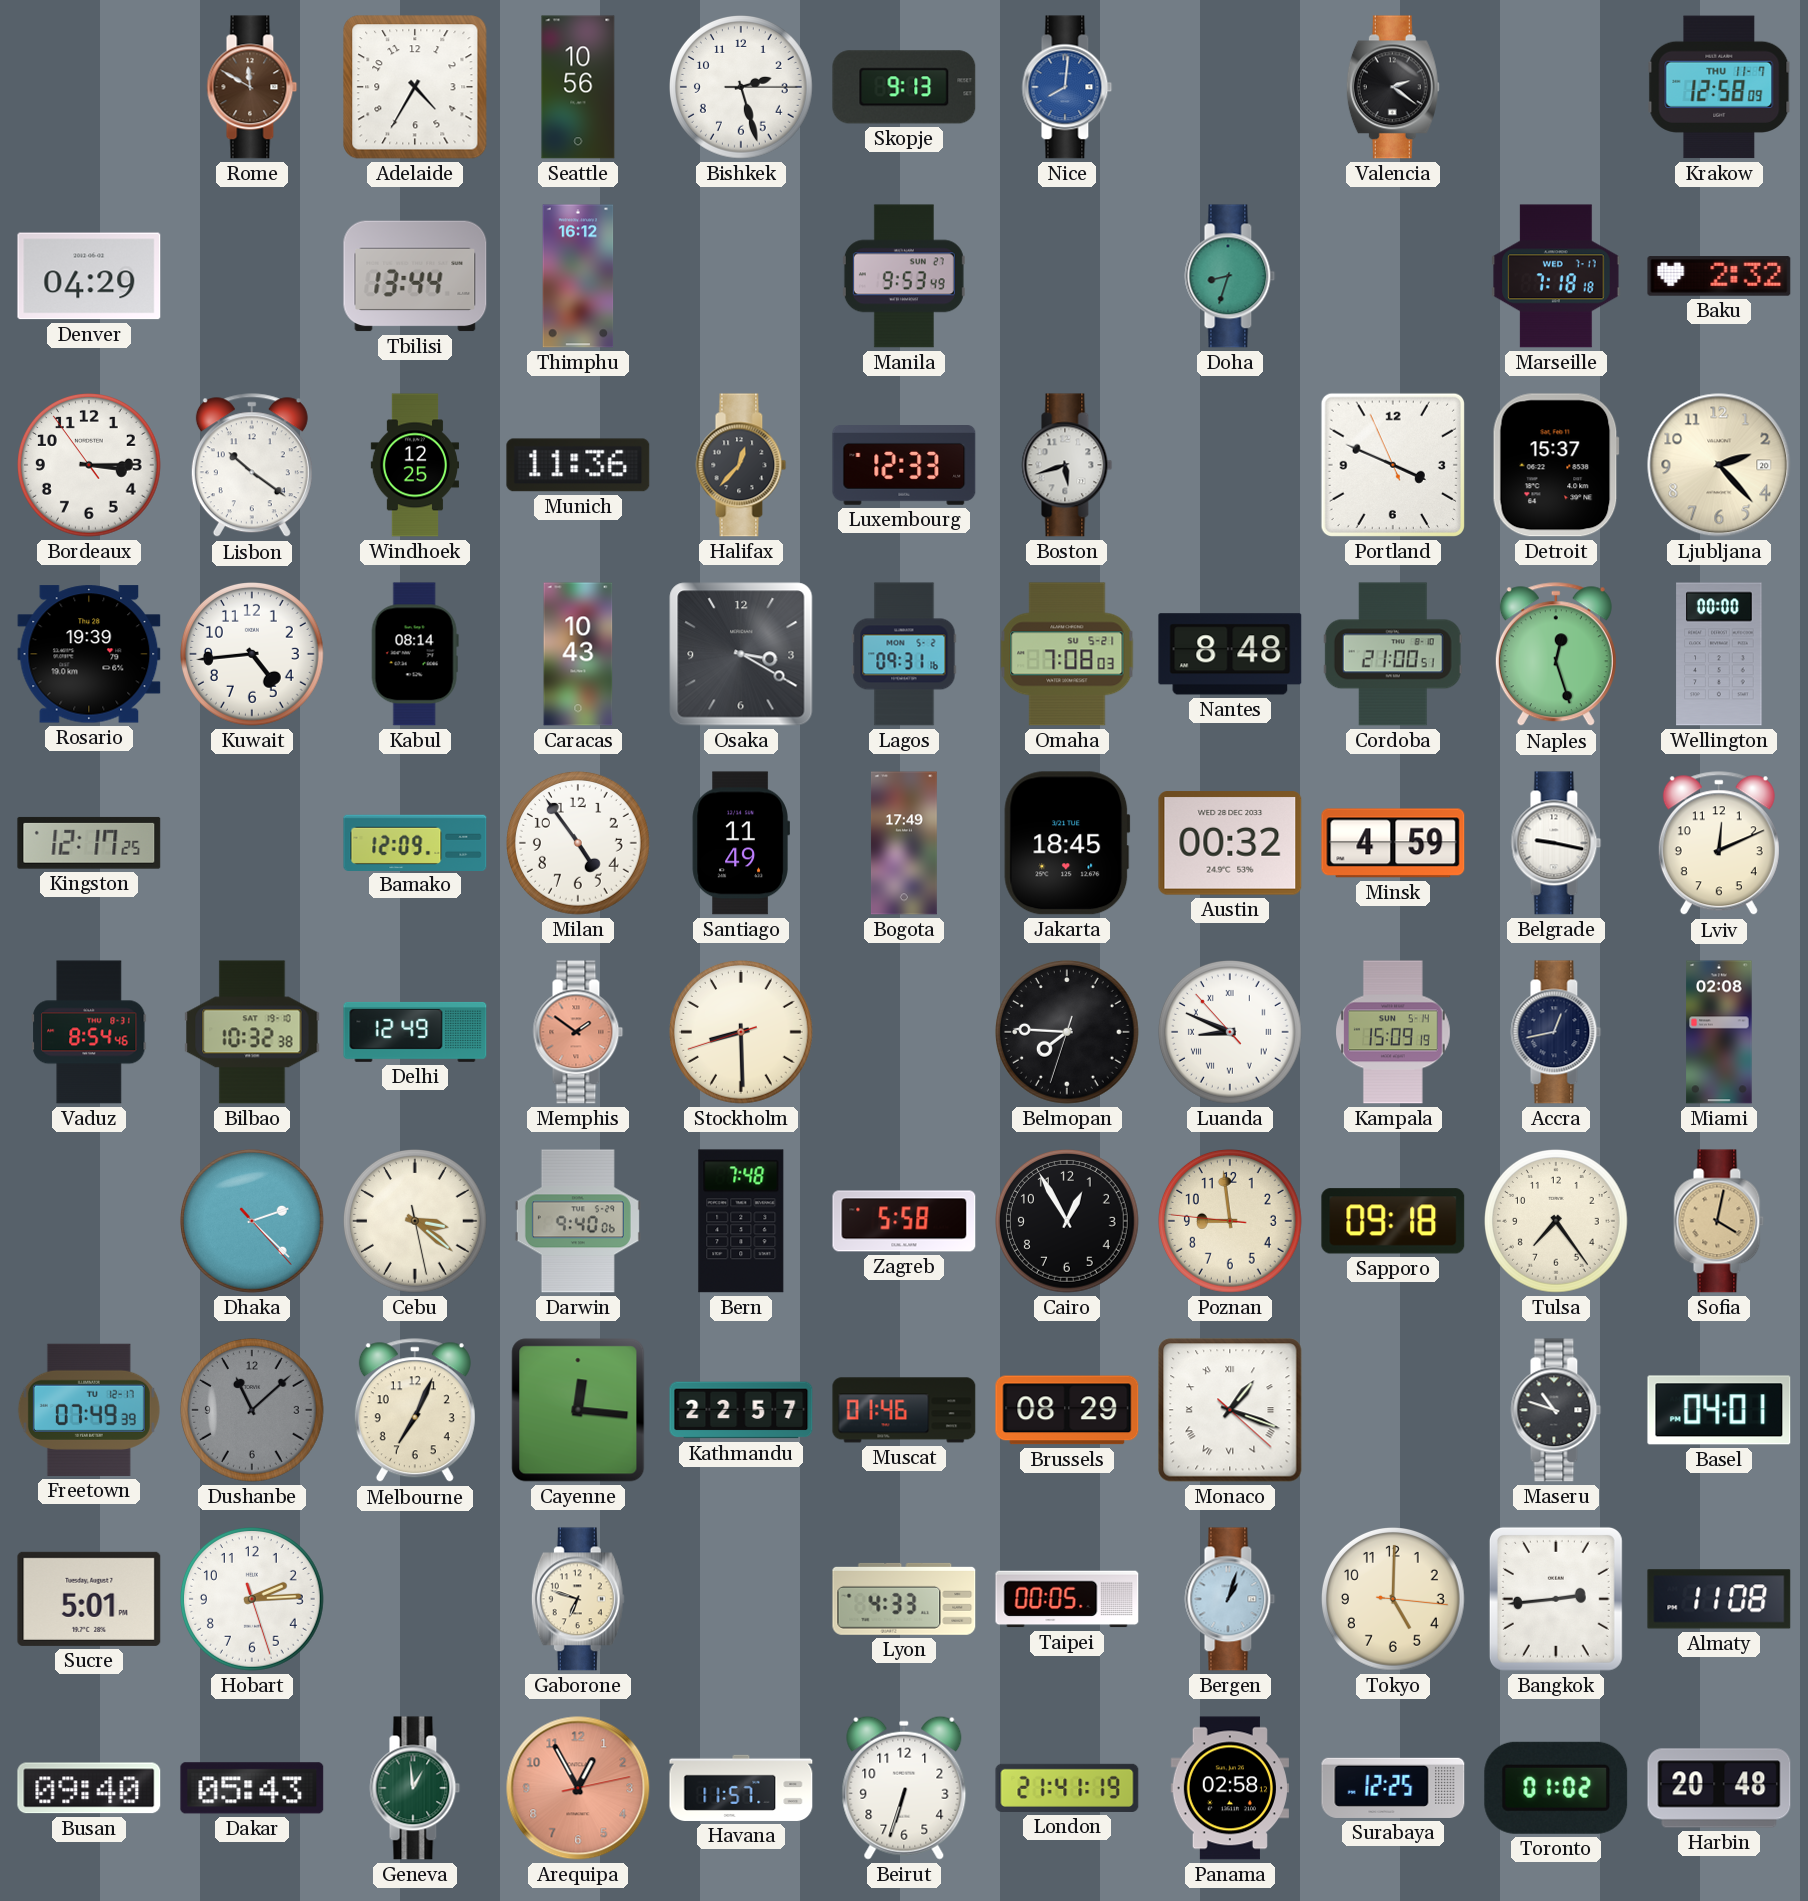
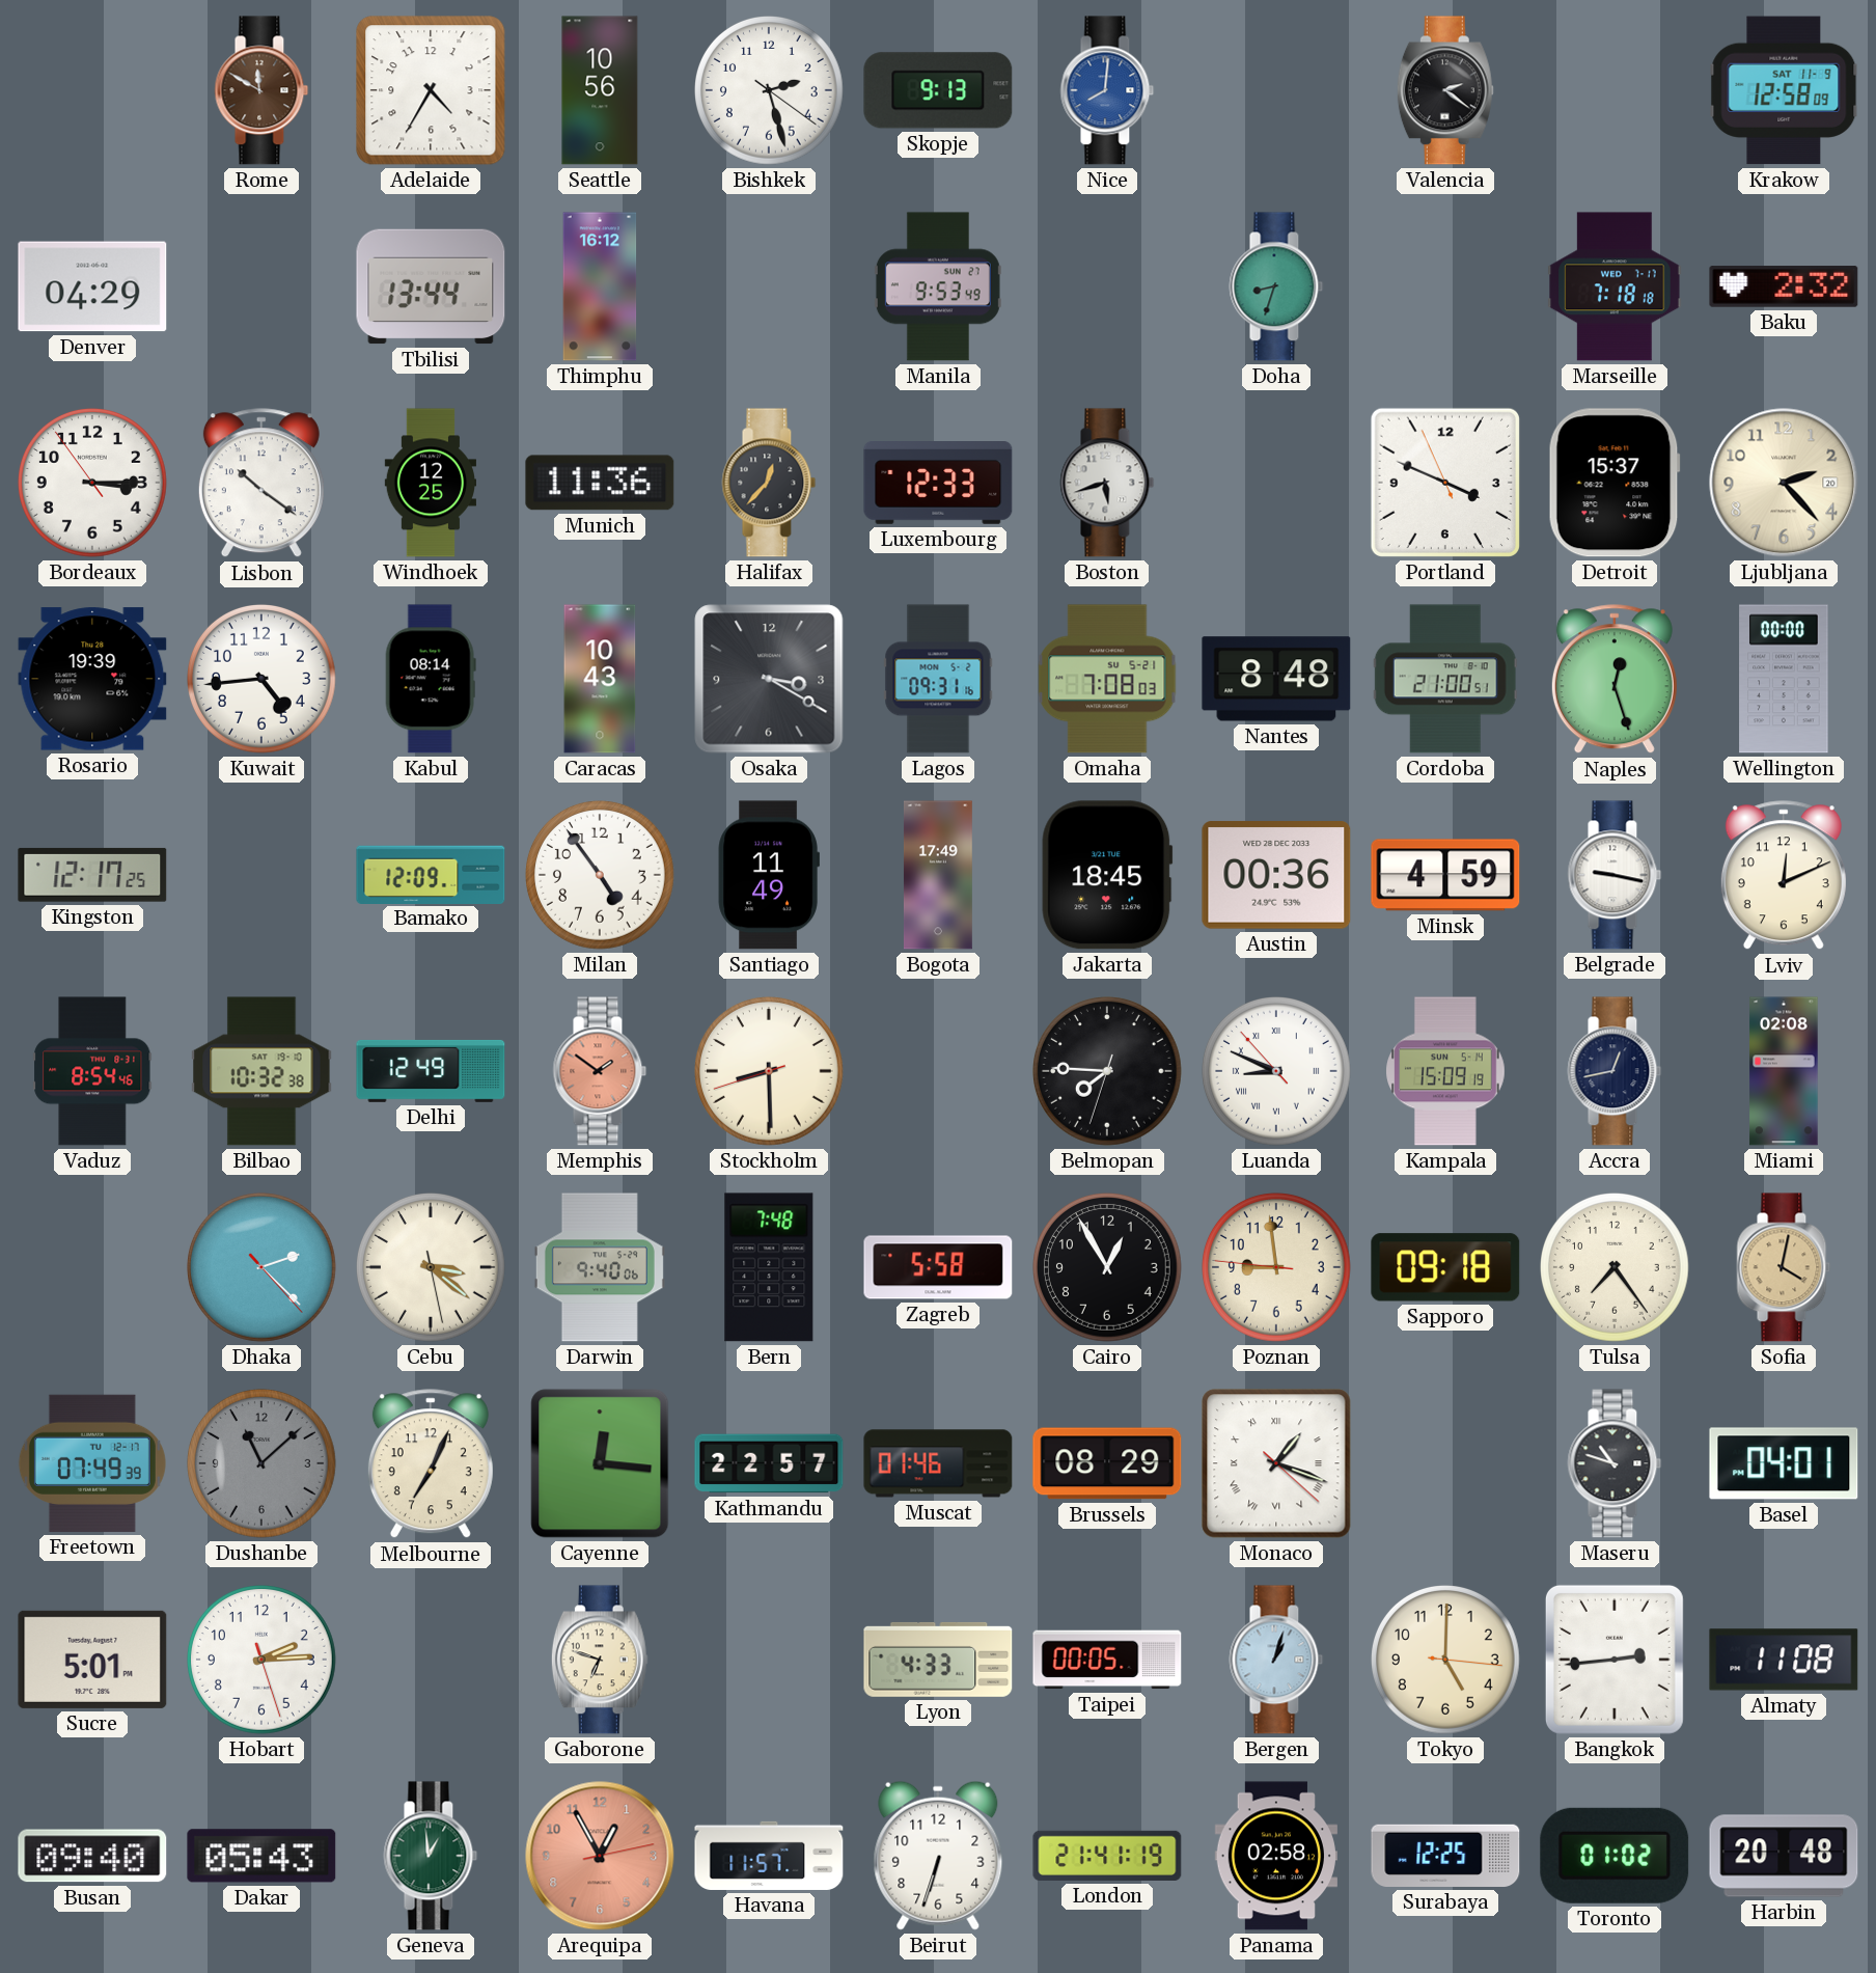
Bishkek: 2:27:15 -> 2:27:21 (770, 91)
Krakow date: THU 11-7 -> SAT 11-9 (1784, 90)
Austin: 00:32 -> 00:36 (1276, 875)
